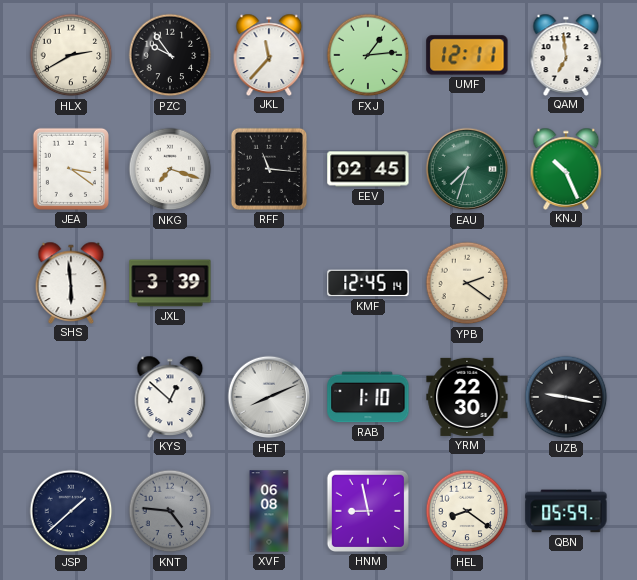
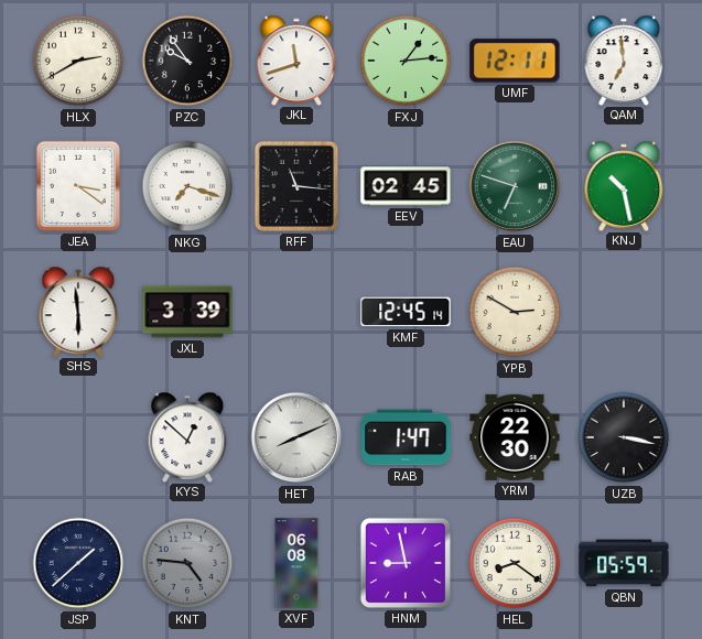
JKL: 11:37 -> 11:42 (296, 59)
EAU: 7:33 -> 6:48 (515, 186)
KNJ: 10:26 -> 10:28 (624, 185)
YPB: 2:21 -> 2:50 (515, 312)
RAB: 1:10 -> 1:47 (406, 437)
UZB: 9:17 -> 3:17 (624, 437)
